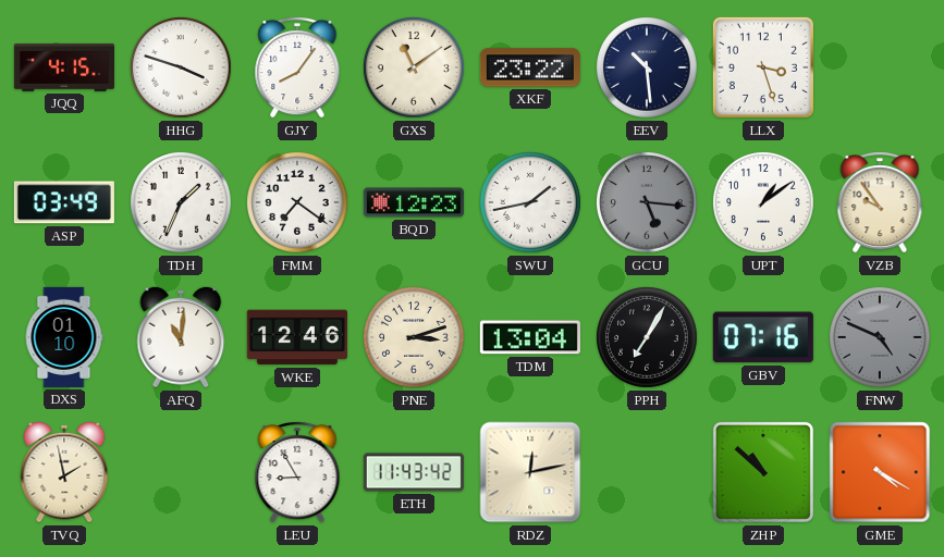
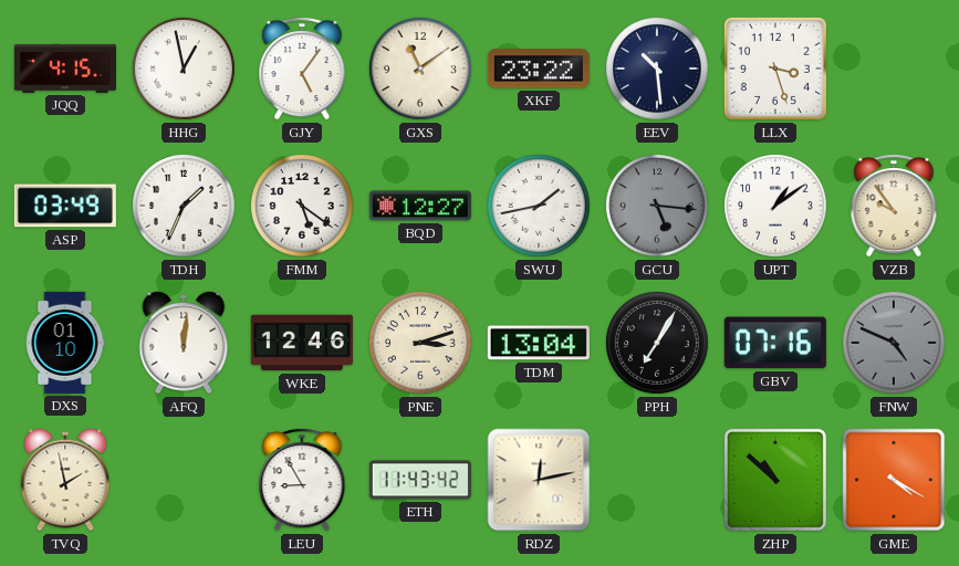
HHG: 3:48 -> 12:58 (185, 70)
GJY: 8:06 -> 5:06 (302, 70)
FMM: 7:21 -> 5:21 (303, 207)
BQD: 12:23 -> 12:27 (420, 206)
AFQ: 11:01 -> 12:01 (184, 343)
